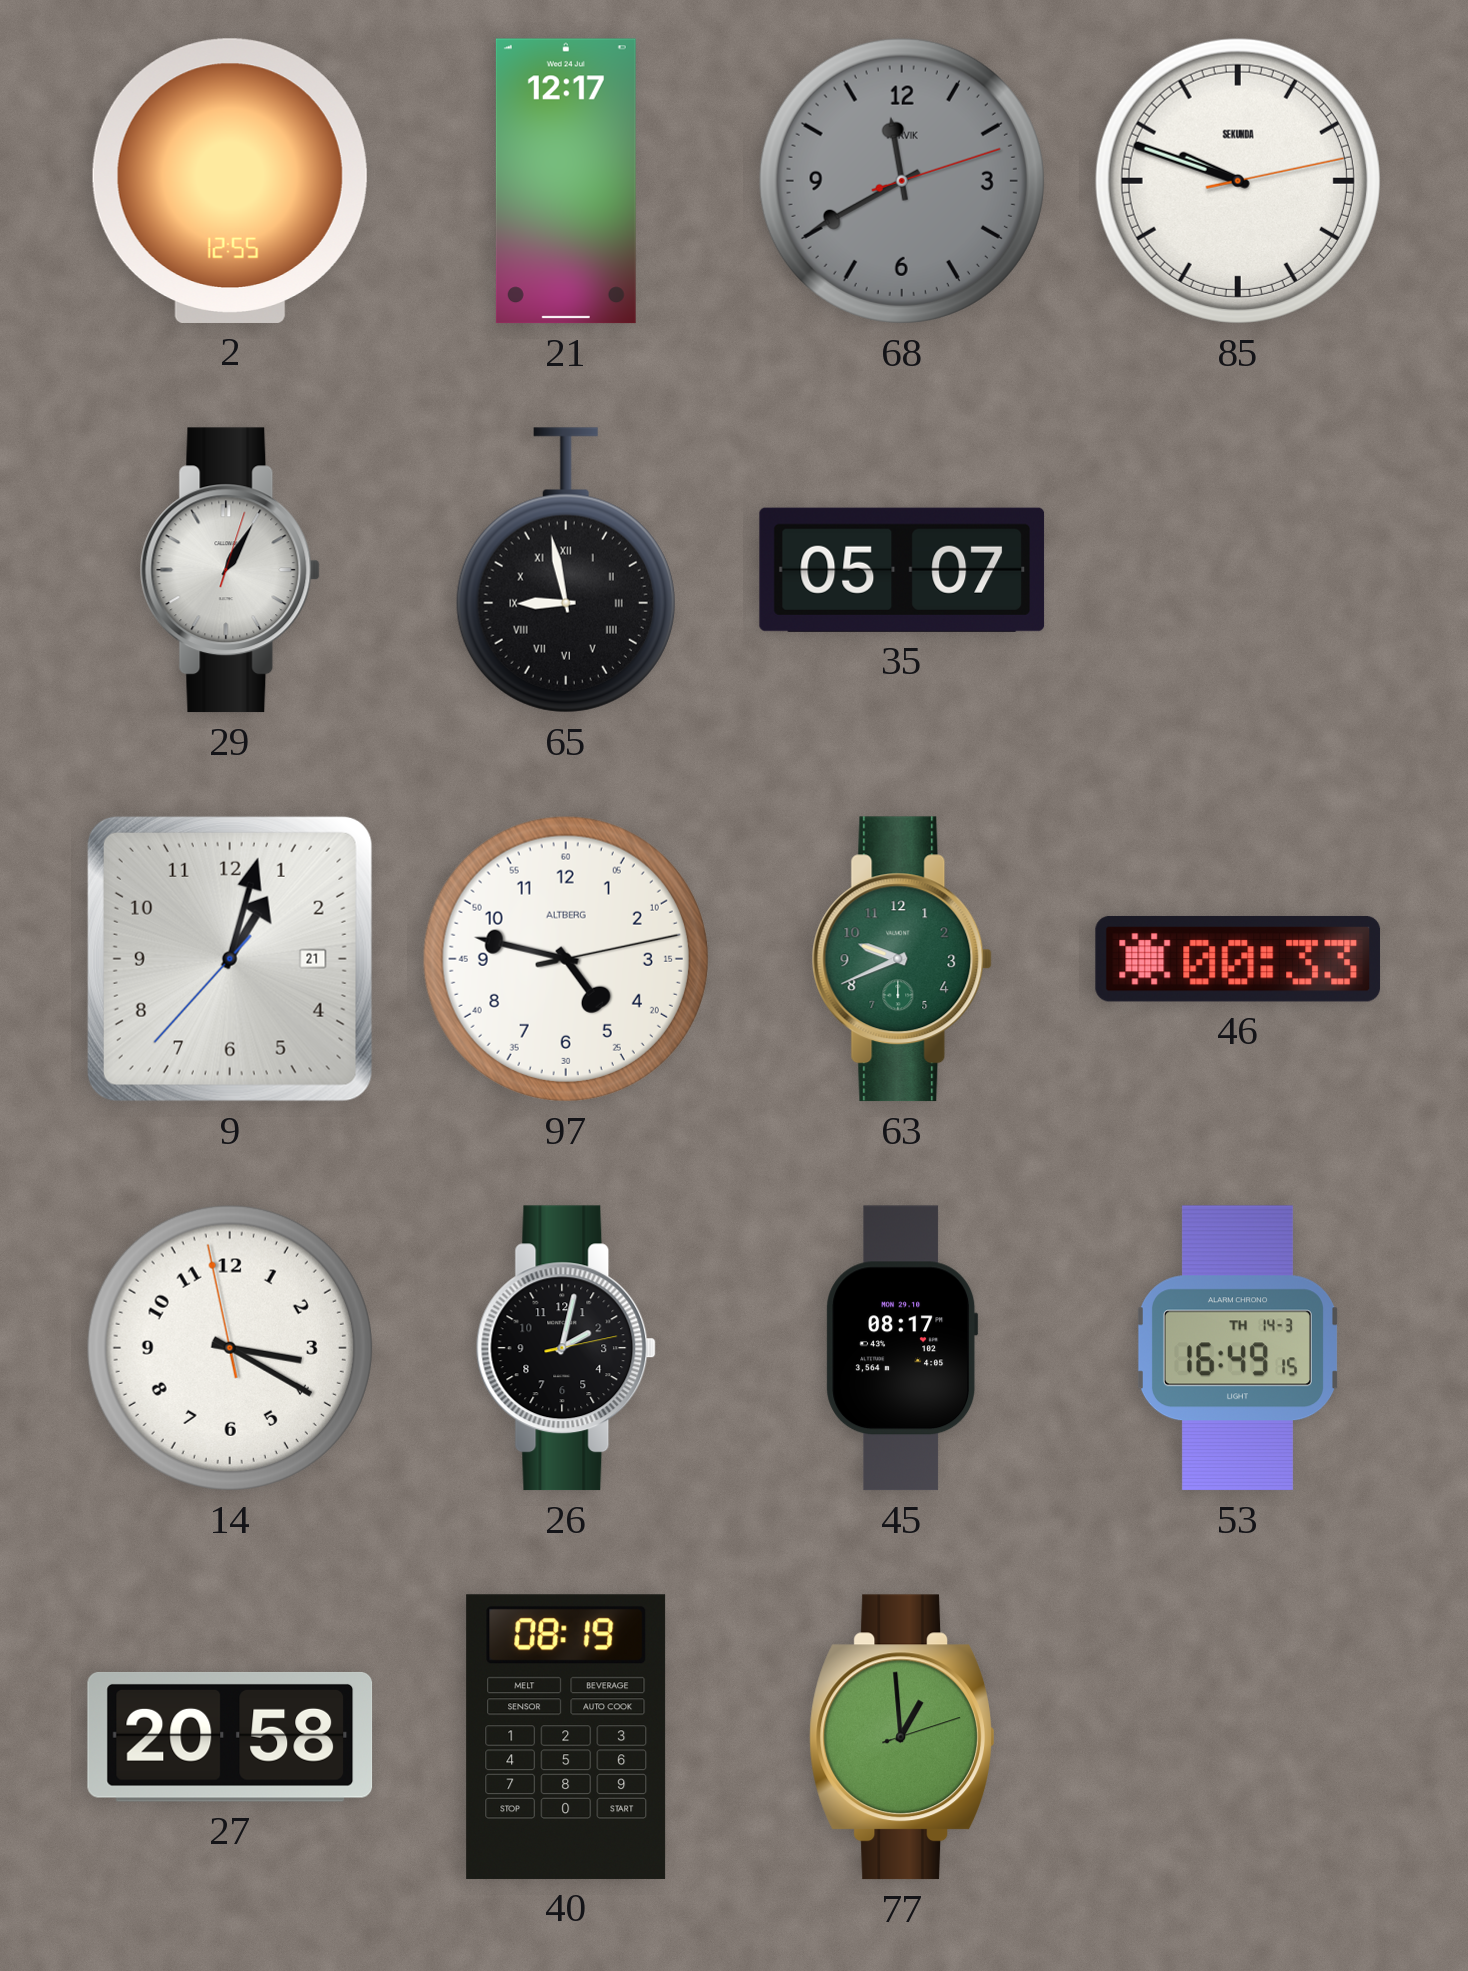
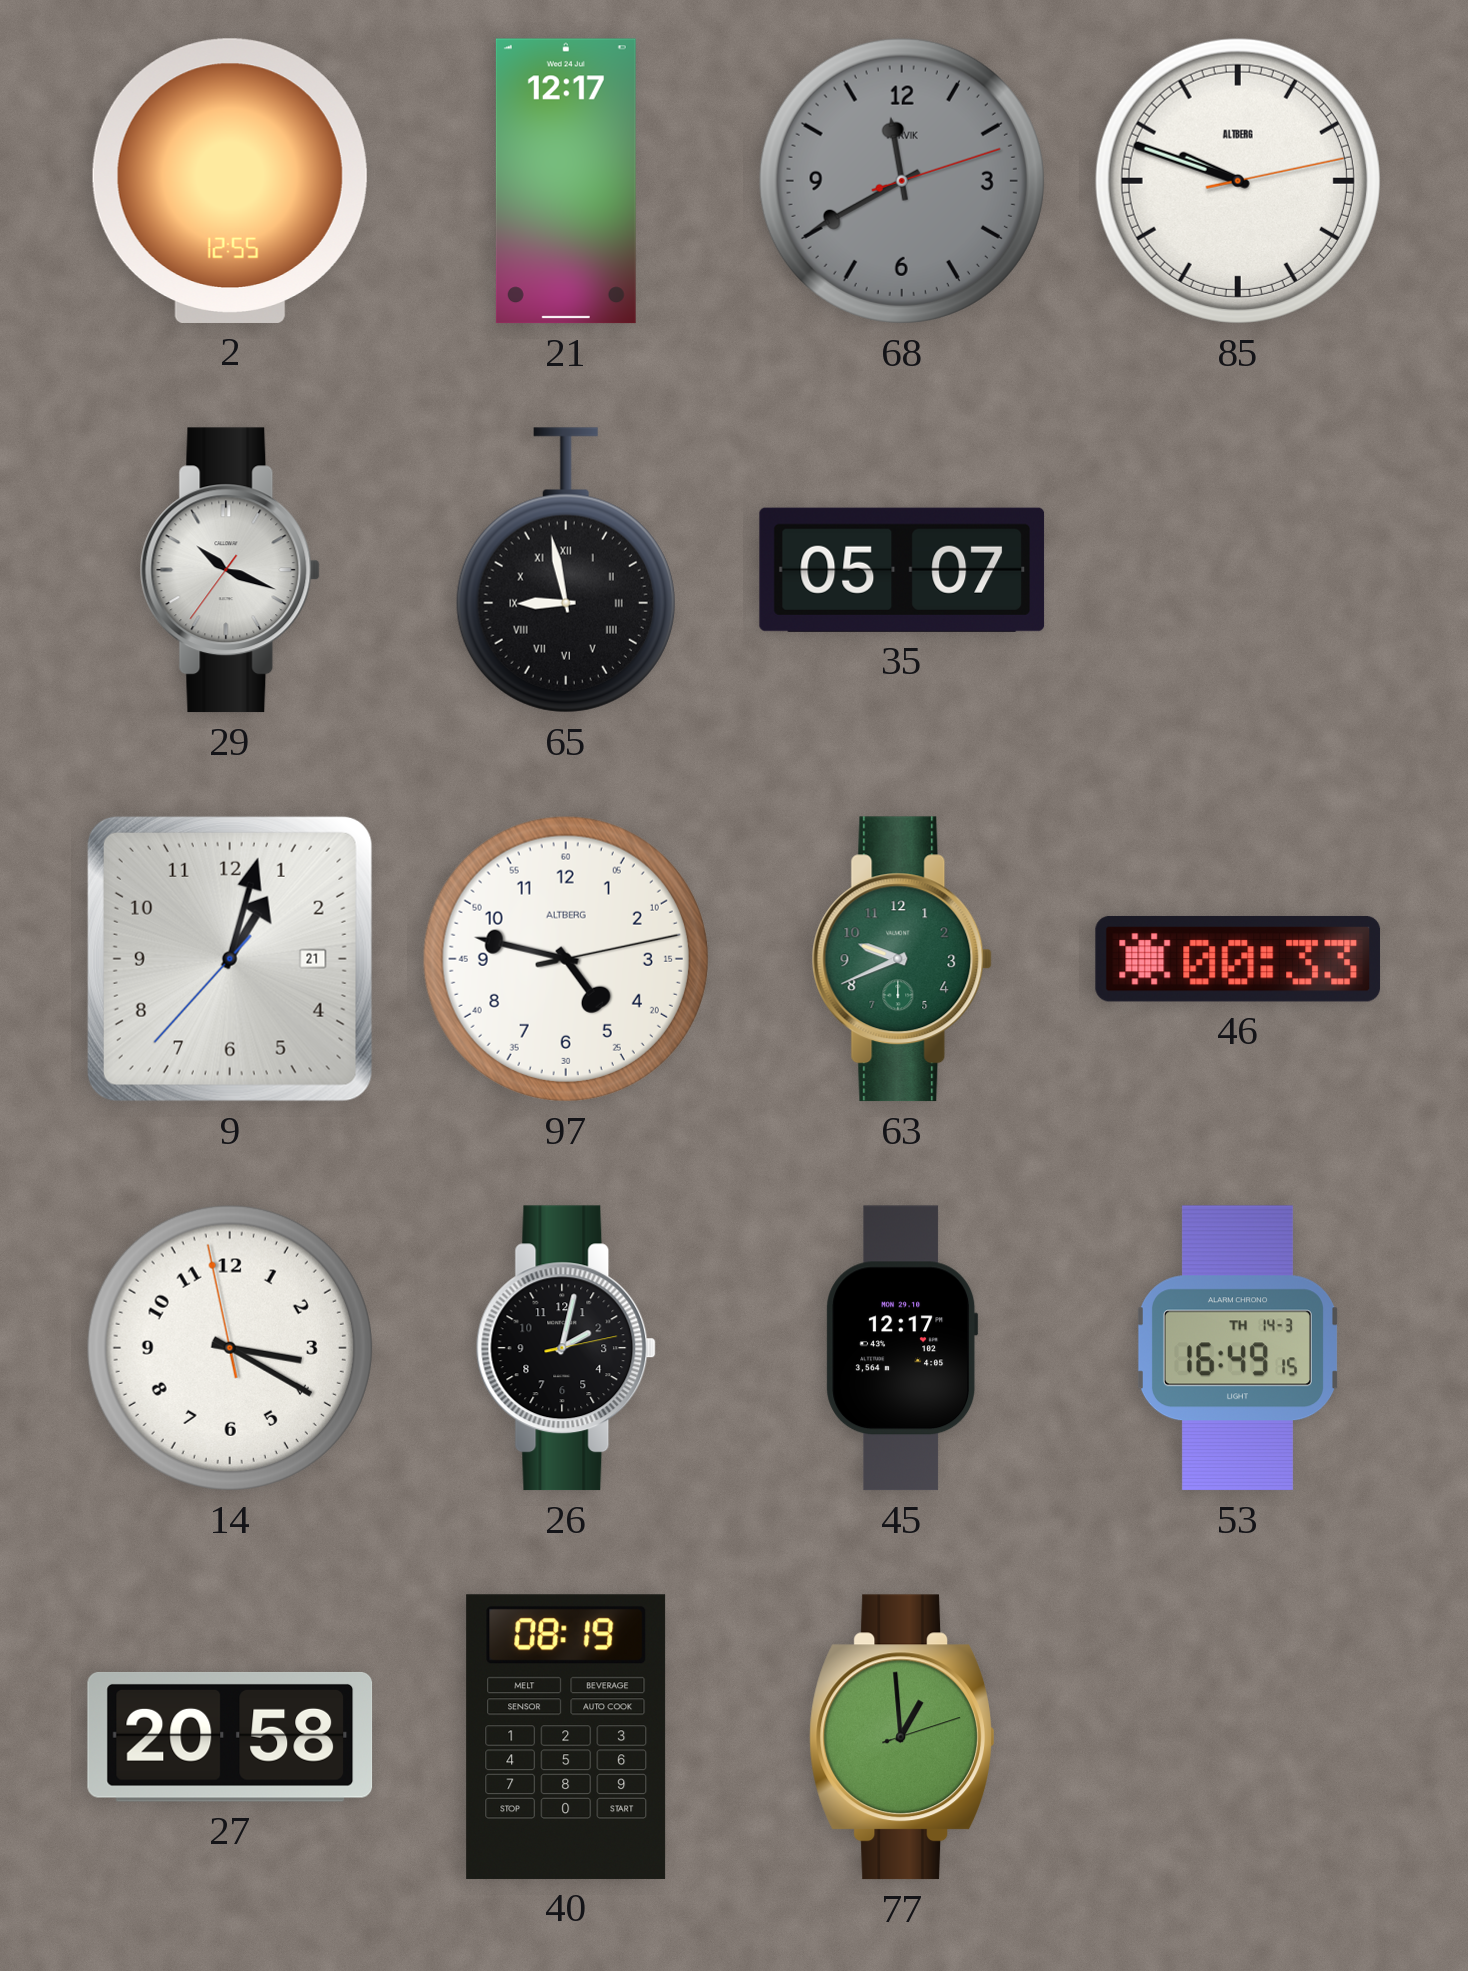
85 brand: SEKUNDA -> ALTBERG (1238, 181)
29: 1:05 -> 10:18 (230, 570)
45: 08:17 -> 12:17 (902, 1348)
